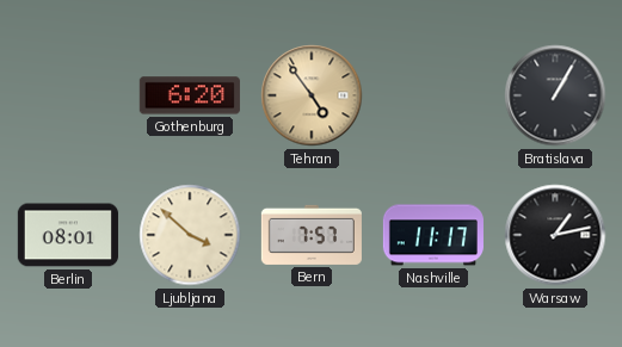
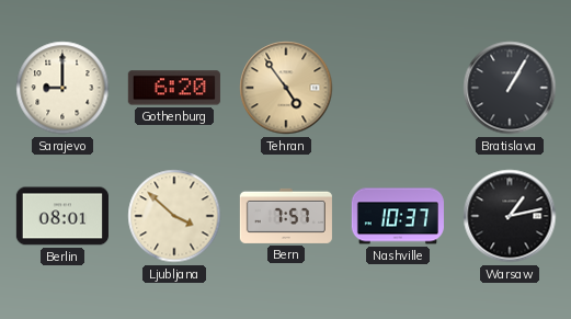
Sarajevo: none -> 9:00 (62, 88)
Nashville: 11:17 -> 10:37 (398, 216)
